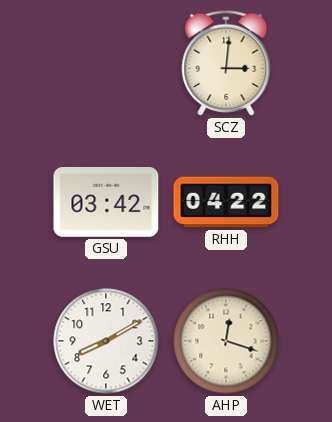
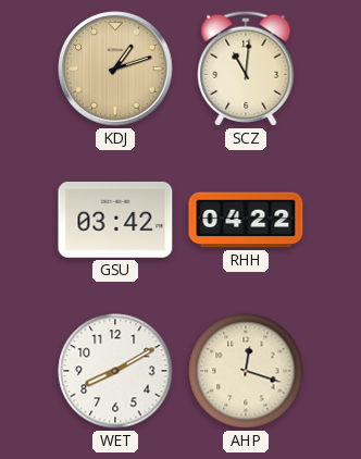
KDJ: none -> 1:12 (115, 69)
SCZ: 3:01 -> 11:01 (246, 69)
